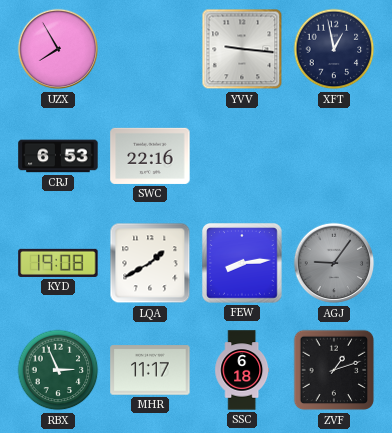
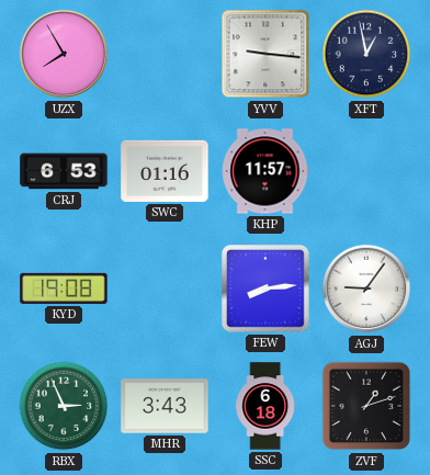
SWC: 22:16 -> 01:16 (165, 171)
KHP: none -> 11:57 (265, 171)
LQA: 1:40 -> none (150, 263)
AGJ dial: grey -> white (366, 289)
MHR: 11:17 -> 3:43 (165, 406)
